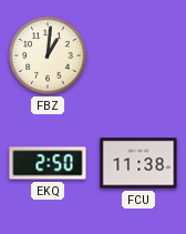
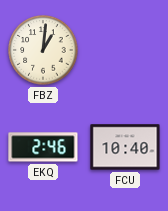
EKQ: 2:50 -> 2:46 (43, 147)
FCU: 11:38 -> 10:40 (125, 147)
